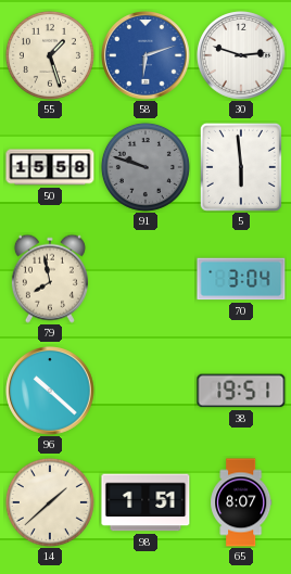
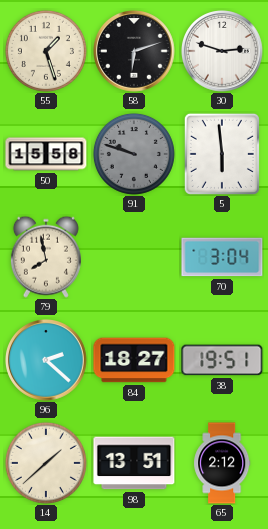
58 dial: blue -> black (135, 52)
96: 10:22 -> 2:22 (47, 361)
84: none -> 18:27 (134, 360)
98: 1:51 -> 13:51 (134, 463)
65: 8:07 -> 2:12 (222, 463)
